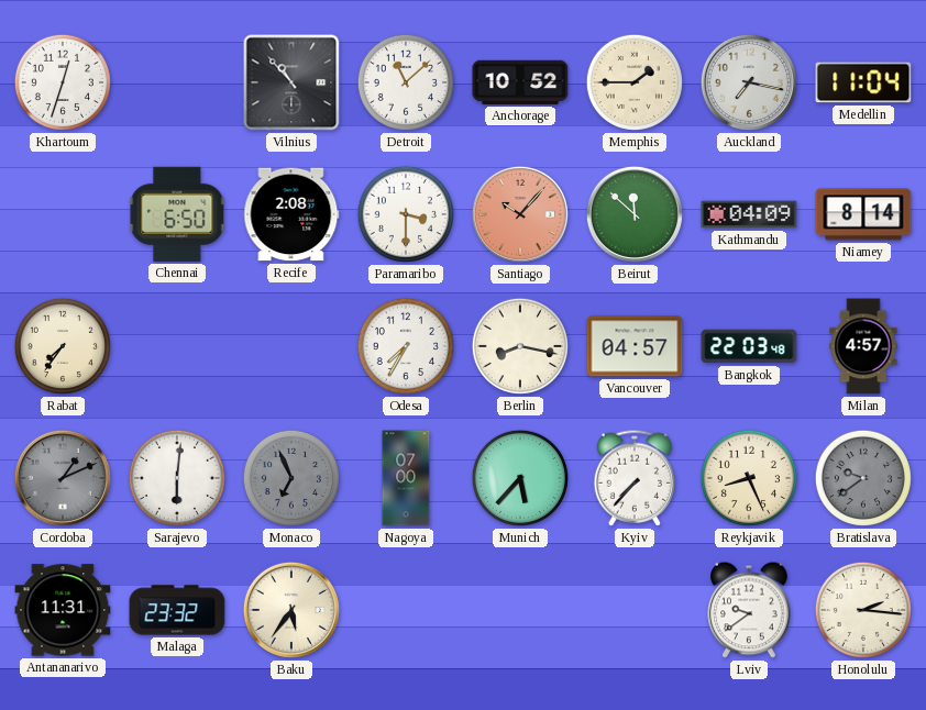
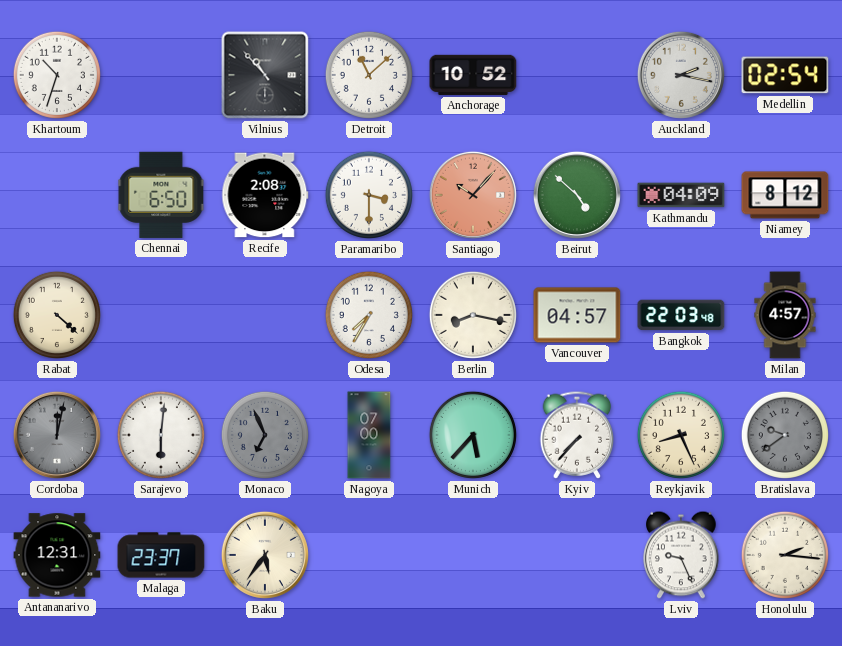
Khartoum: 12:33 -> 10:33 (57, 75)
Memphis: 1:45 -> none (635, 82)
Auckland: 7:17 -> 2:17 (681, 75)
Medellin: 11:04 -> 02:54 (785, 75)
Beirut: 11:52 -> 4:52 (577, 195)
Niamey: 8:14 -> 8:12 (785, 195)
Rabat: 7:36 -> 4:22 (57, 315)
Cordoba: 1:11 -> 12:02 (57, 435)
Antananarivo: 11:31 -> 12:31 (57, 555)
Malaga: 23:32 -> 23:37 (161, 555)
Lviv: 9:39 -> 9:26 (681, 555)
